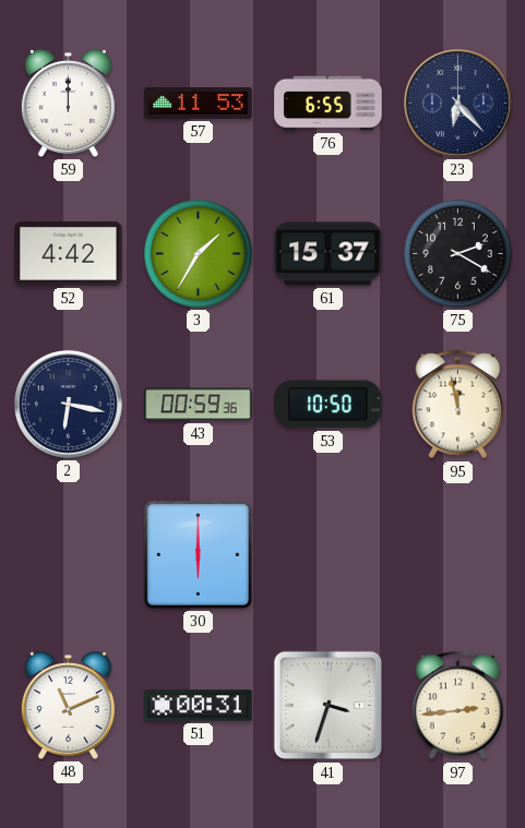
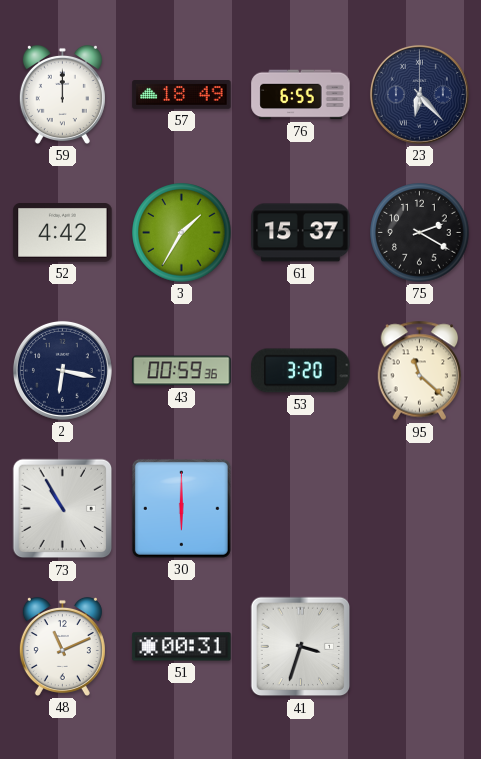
57: 11:53 -> 18:49 (182, 95)
53: 10:50 -> 3:20 (301, 371)
95: 11:58 -> 11:22 (420, 371)
73: none -> 10:55 (63, 509)
97: 2:44 -> none (458, 706)
